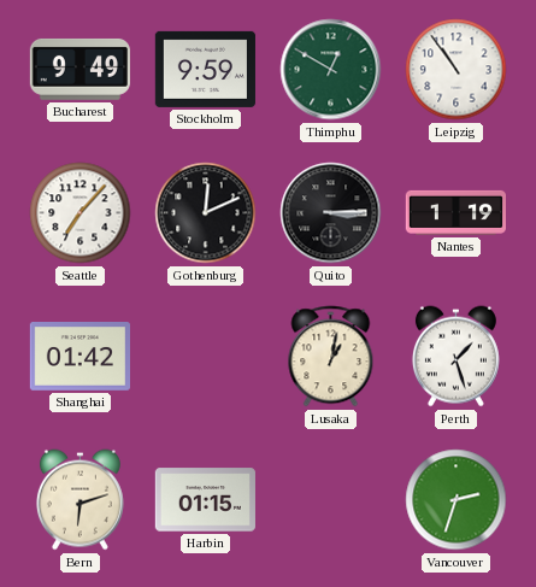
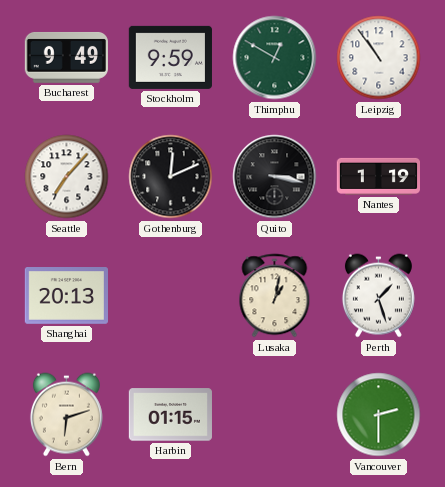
Quito: 3:15 -> 3:17 (275, 177)
Shanghai: 01:42 -> 20:13 (66, 296)
Vancouver: 2:33 -> 2:30 (379, 415)
